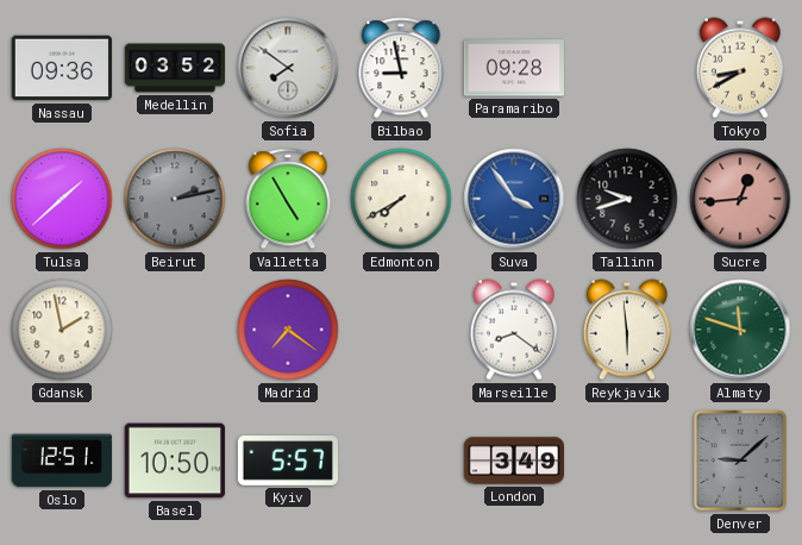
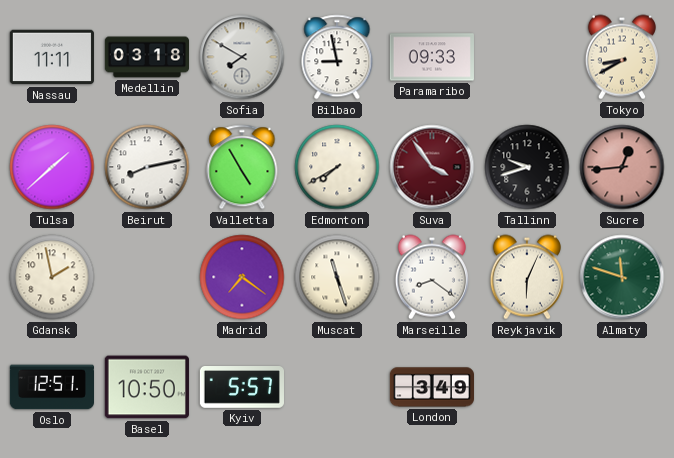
Nassau: 09:36 -> 11:11 (52, 57)
Medellin: 03:52 -> 03:18 (146, 57)
Sofia: 7:51 -> 7:50 (242, 57)
Paramaribo: 09:28 -> 09:33 (432, 57)
Beirut: 2:13 -> 8:13 (147, 167)
Beirut dial: grey -> white (147, 167)
Suva dial: blue -> burgundy (432, 167)
Muscat: none -> 11:27 (337, 277)
Reykjavik: 5:59 -> 6:04 (527, 277)
Denver: 9:08 -> none (740, 461)
